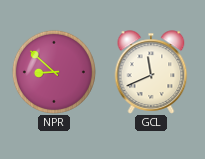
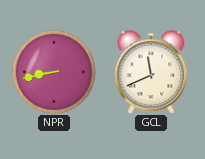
NPR: 8:52 -> 8:43 (54, 72)
